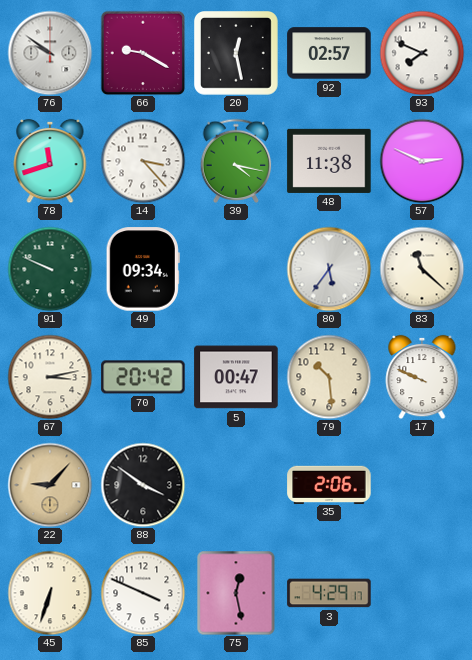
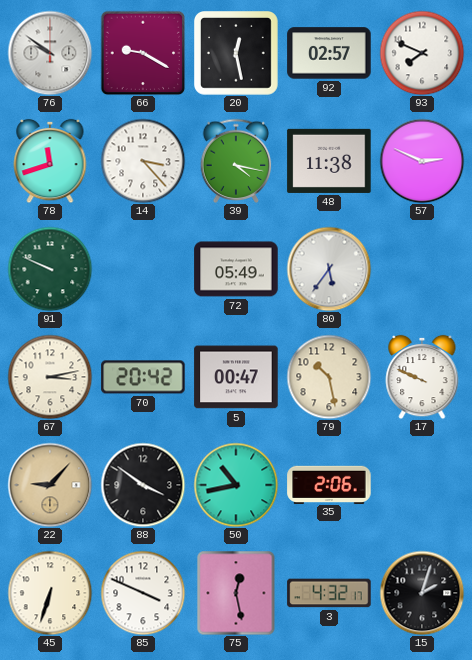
49: 09:34 -> none (143, 269)
72: none -> 05:49 (236, 269)
83: 11:22 -> none (422, 269)
79: 10:29 -> 10:28 (329, 377)
50: none -> 10:43 (236, 485)
3: 4:29 -> 4:32 (329, 593)
15: none -> 2:03 (422, 593)
